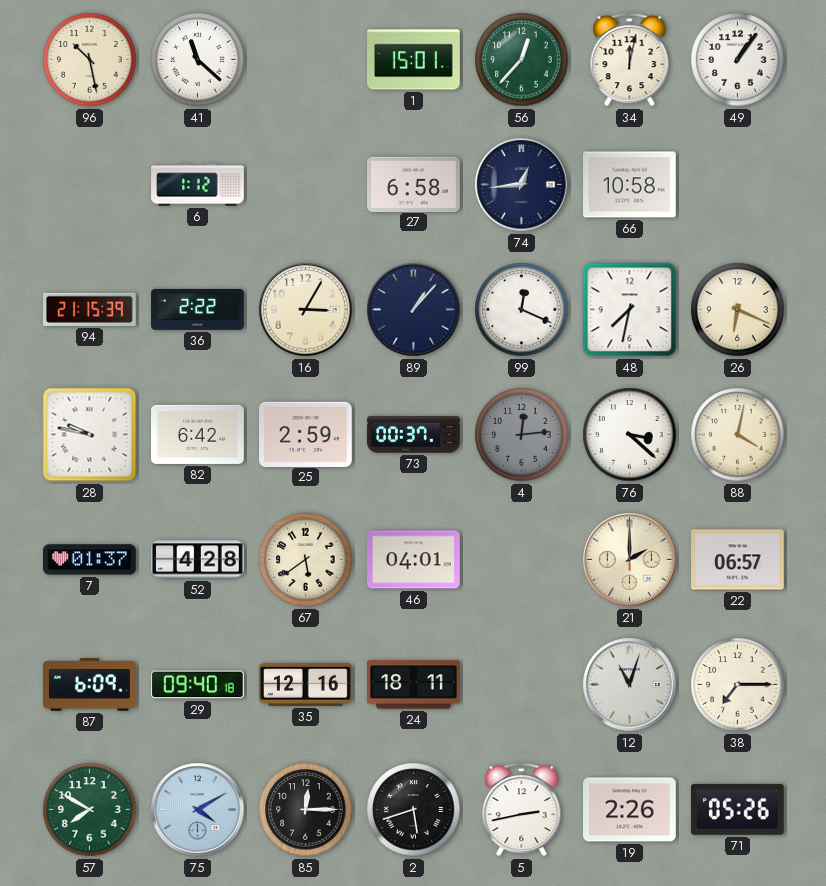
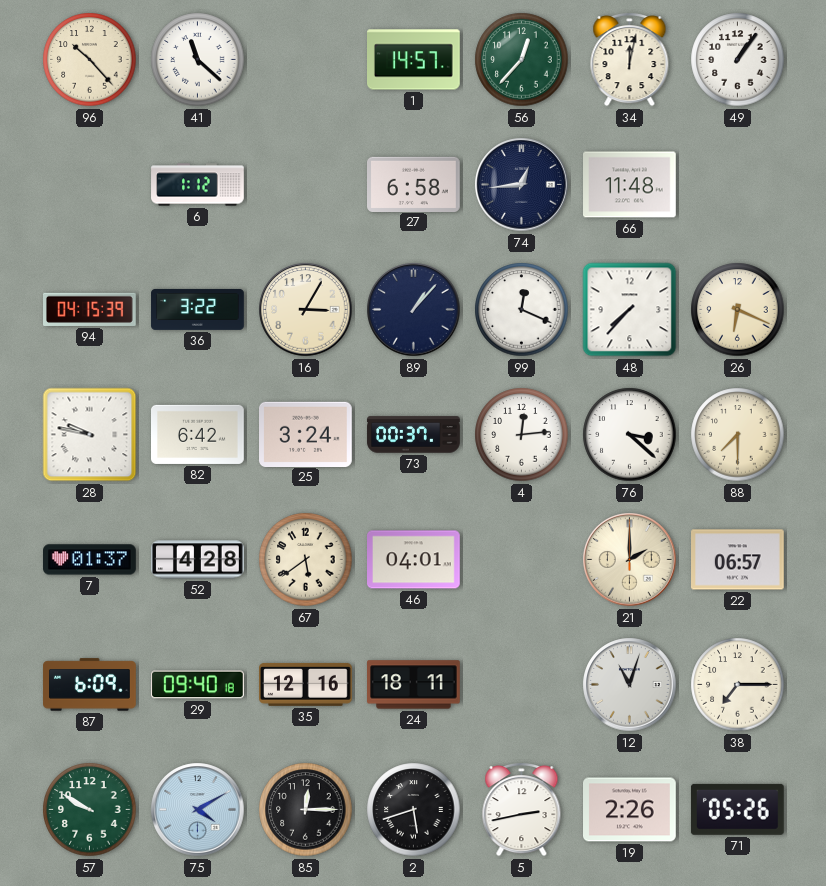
96: 10:28 -> 10:23 (90, 60)
1: 15:01 -> 14:57 (414, 60)
66: 10:58 -> 11:48 (630, 185)
94: 21:15 -> 04:15 (90, 309)
36: 2:22 -> 3:22 (198, 310)
48: 7:32 -> 7:37 (630, 310)
25: 2:59 -> 3:24 (306, 434)
4 dial: grey -> white (522, 435)
88: 4:02 -> 7:30 (738, 435)
57: 7:50 -> 9:50 (90, 810)
